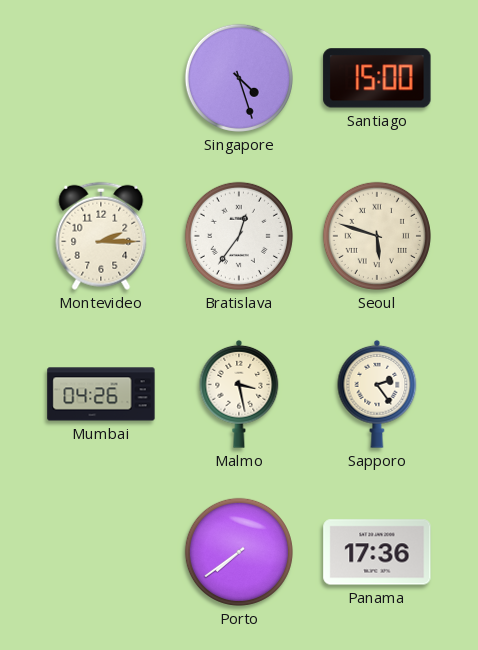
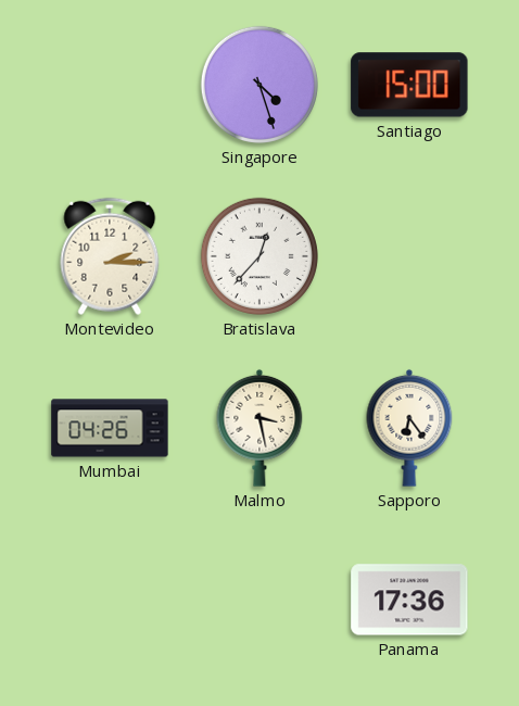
Bratislava: 12:36 -> 12:37 (259, 256)
Seoul: 5:48 -> none (377, 236)
Sapporo: 2:24 -> 6:24 (409, 428)
Porto: 7:39 -> none (239, 552)
